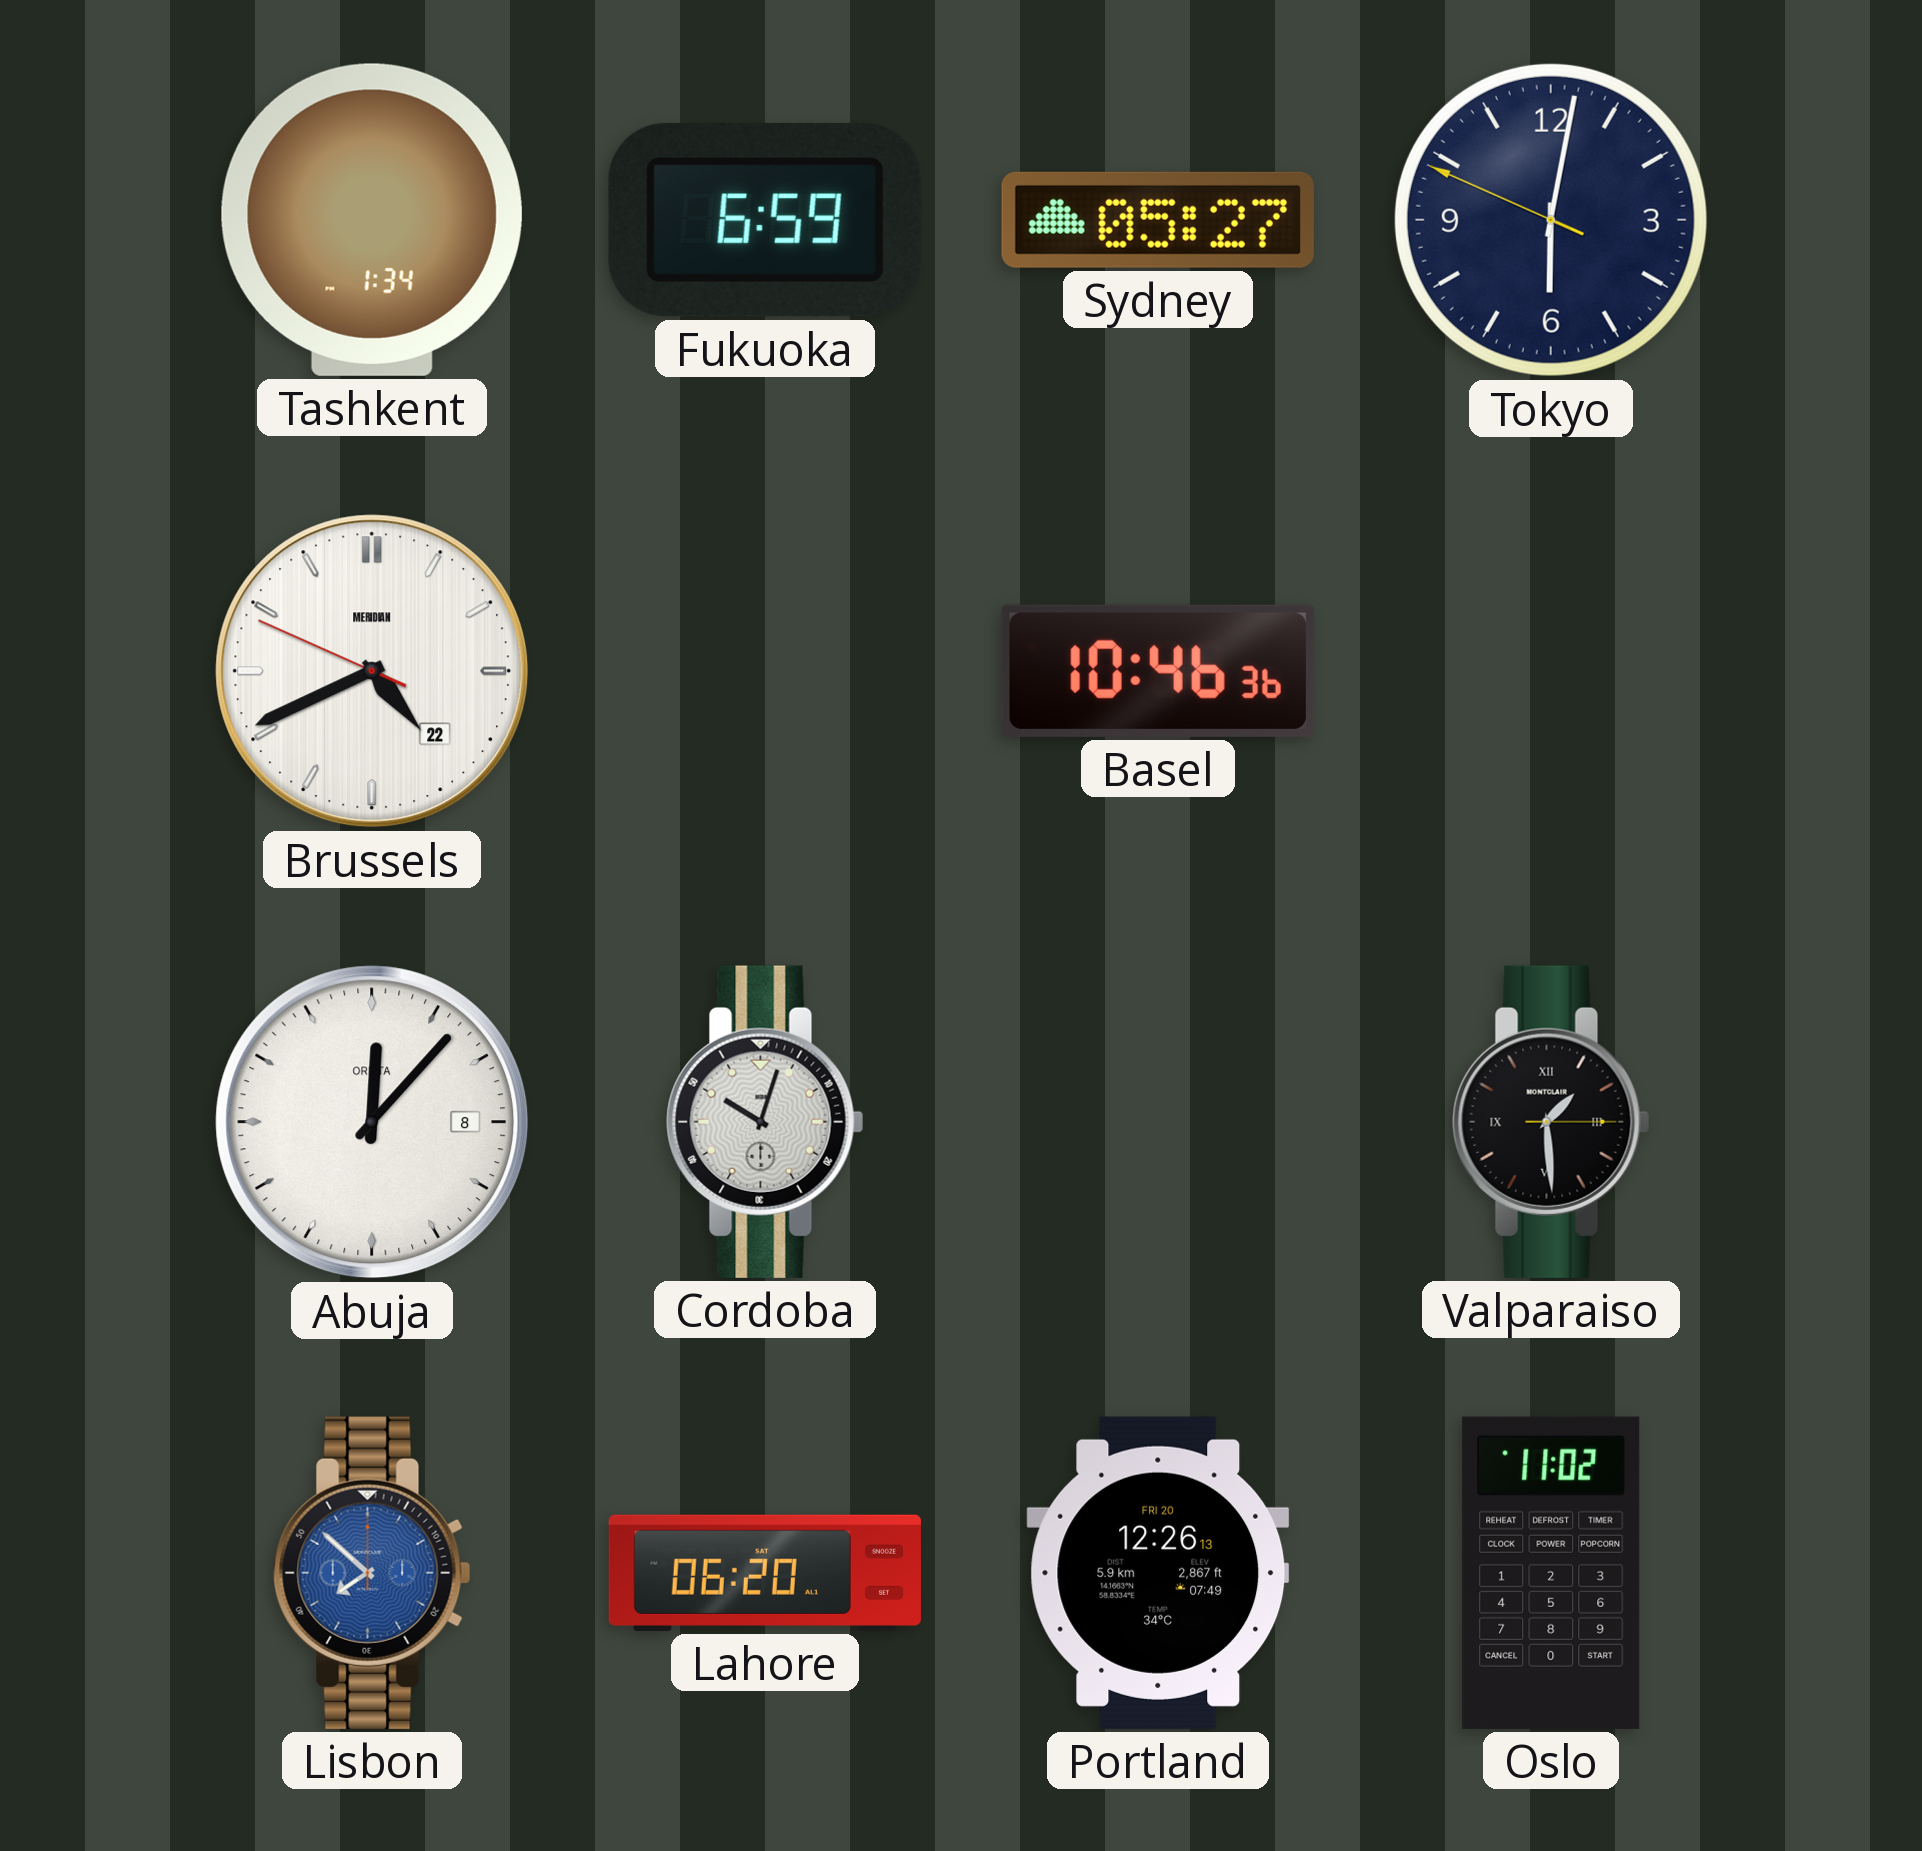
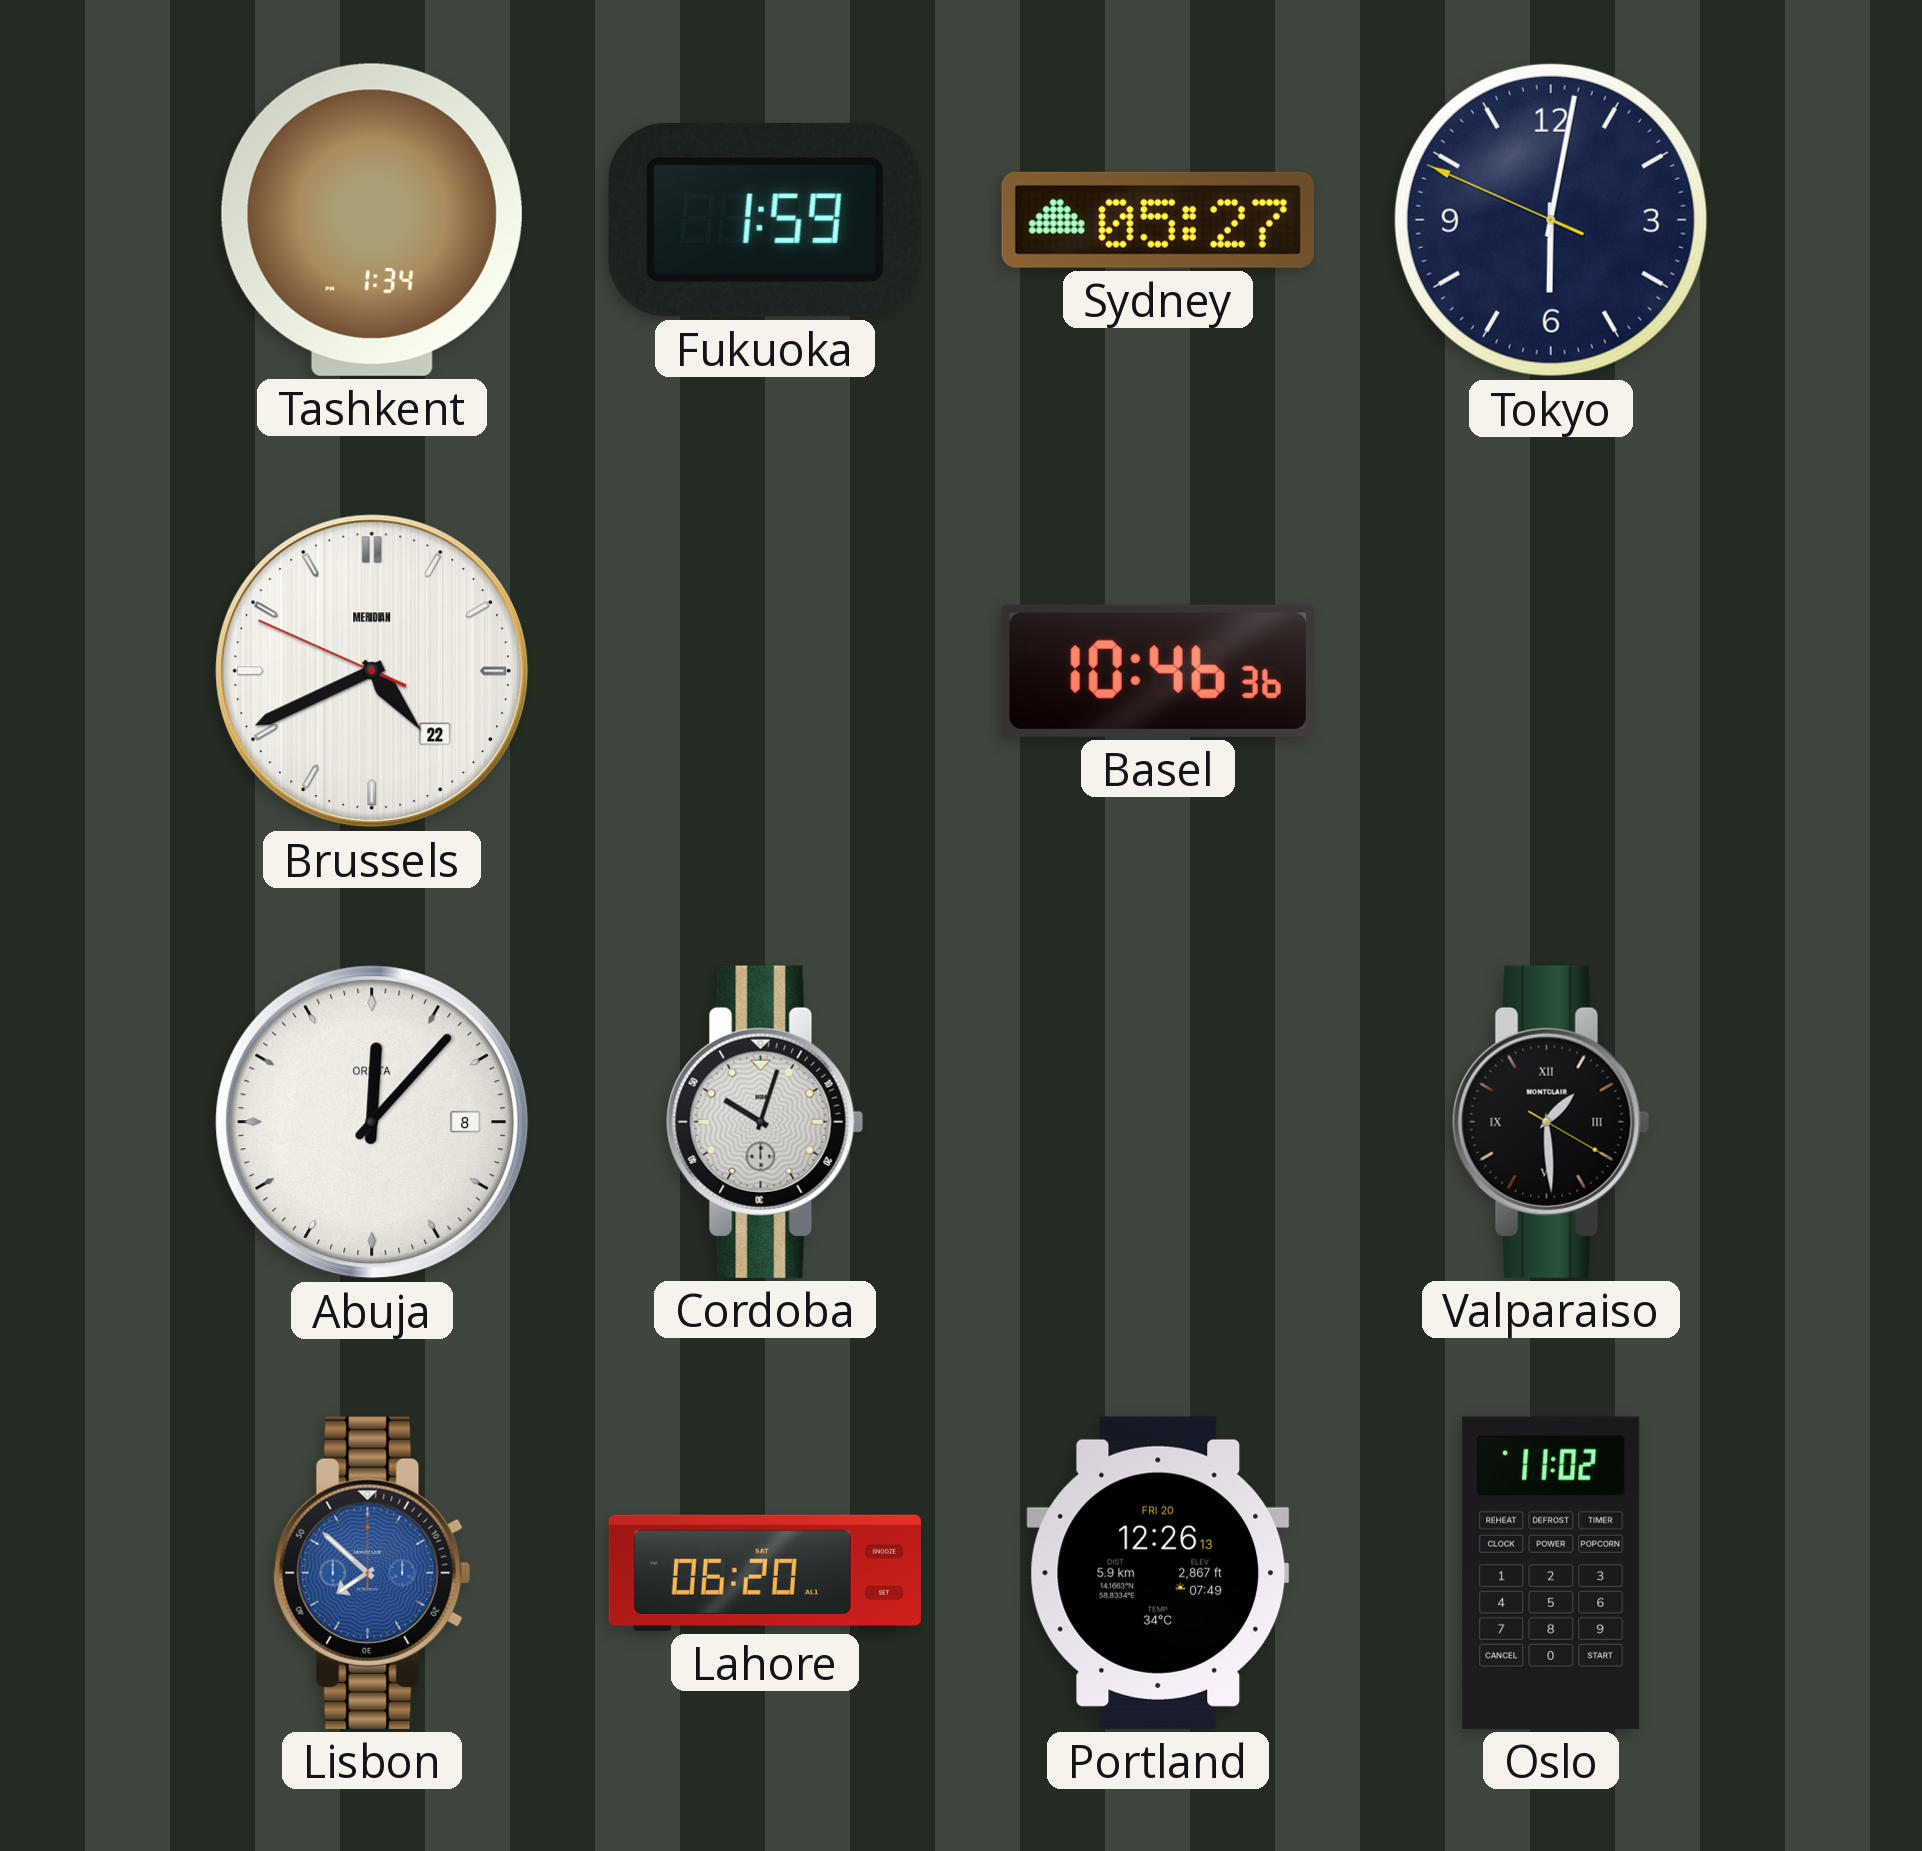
Fukuoka: 6:59 -> 1:59 (765, 220)
Valparaiso: 1:29:15 -> 1:29:20 (1551, 1122)
